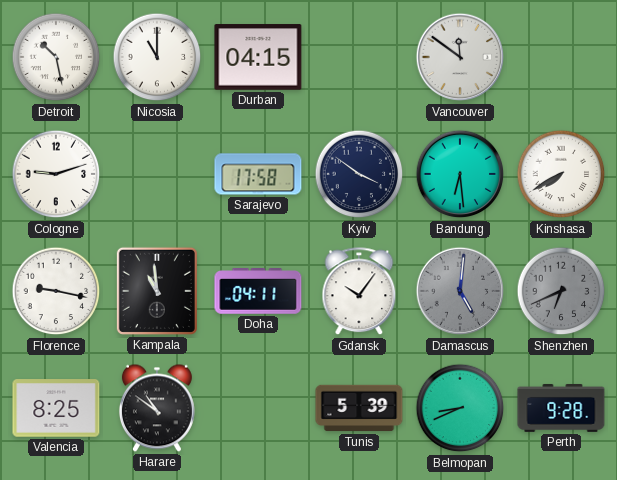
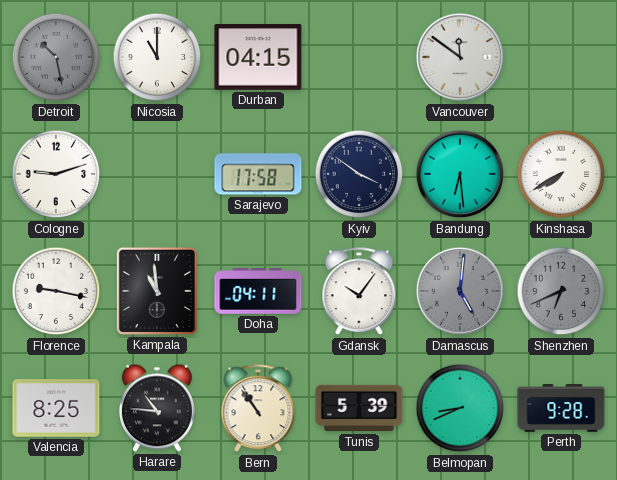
Detroit dial: white -> grey (56, 57)
Harare: 10:51 -> 10:46 (157, 408)
Bern: none -> 10:54 (258, 409)
